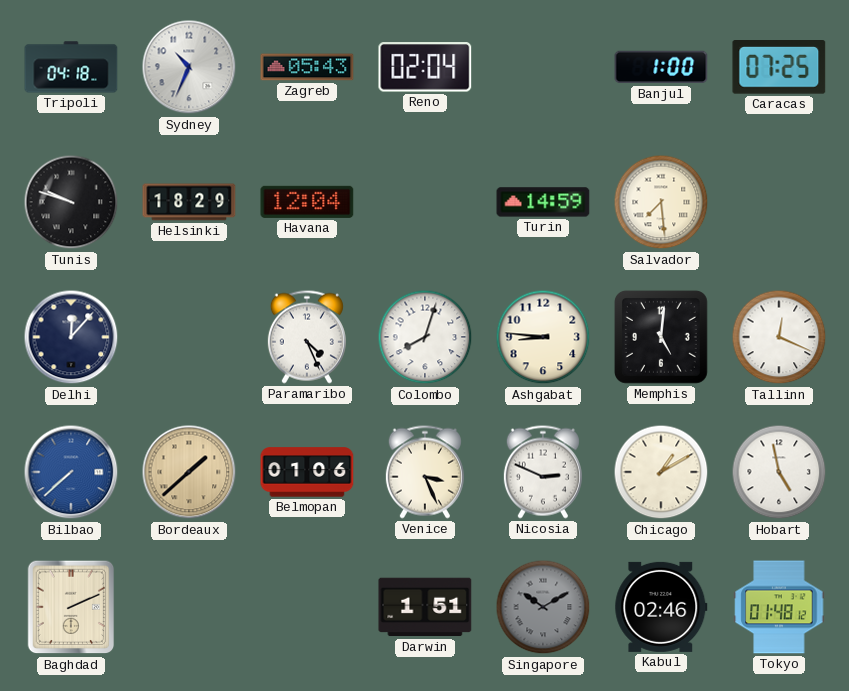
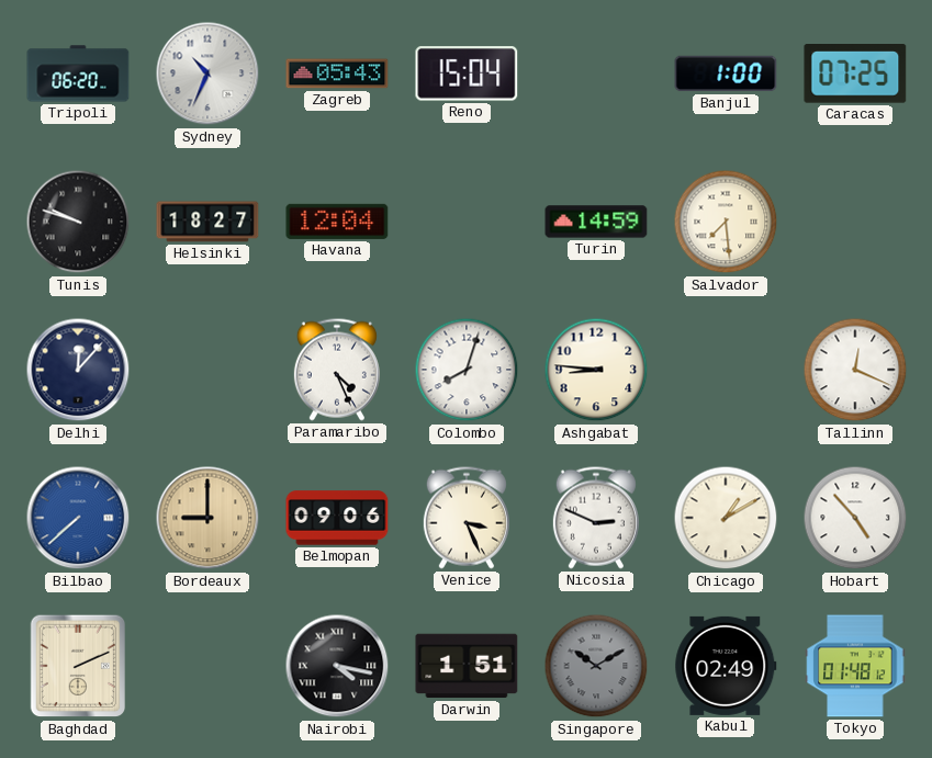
Tripoli: 04:18 -> 06:20 (78, 73)
Reno: 02:04 -> 15:04 (467, 73)
Helsinki: 18:29 -> 18:27 (207, 222)
Memphis: 5:01 -> none (661, 337)
Bordeaux: 1:38 -> 9:00 (207, 518)
Belmopan: 01:06 -> 09:06 (337, 518)
Hobart: 4:58 -> 4:53 (855, 518)
Nairobi: none -> 4:17 (337, 666)
Kabul: 02:46 -> 02:49 (726, 666)
